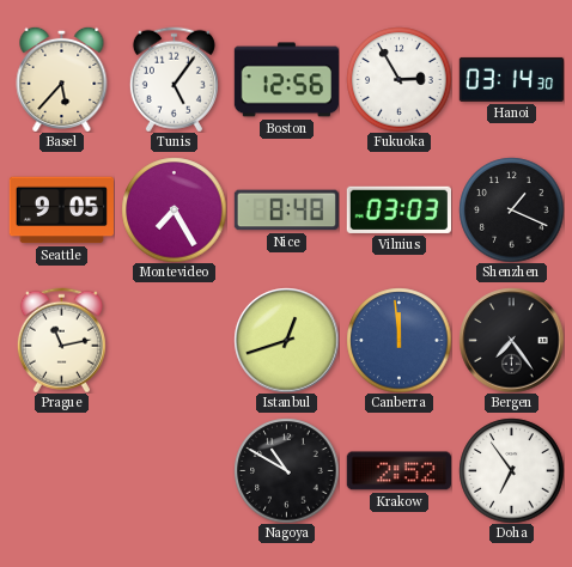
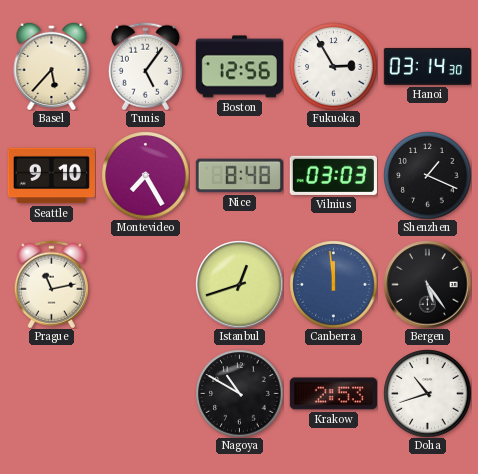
Seattle: 9:05 -> 9:10 (51, 176)
Bergen: 7:24 -> 5:24 (427, 284)
Krakow: 2:52 -> 2:53 (333, 394)
Doha: 6:54 -> 10:42 (427, 393)
